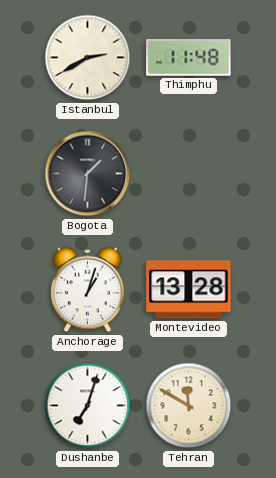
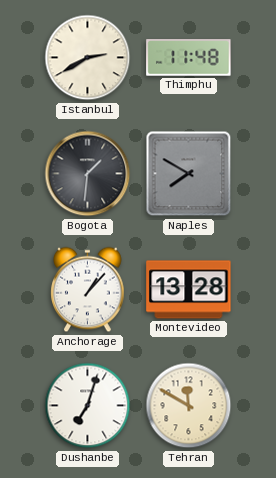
Naples: none -> 7:50 (189, 174)
Anchorage: 1:03 -> 1:07 (88, 290)
